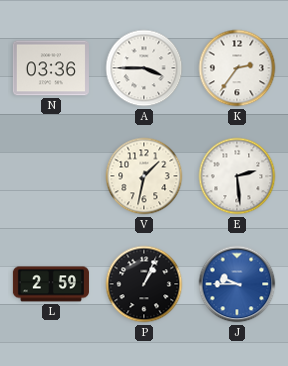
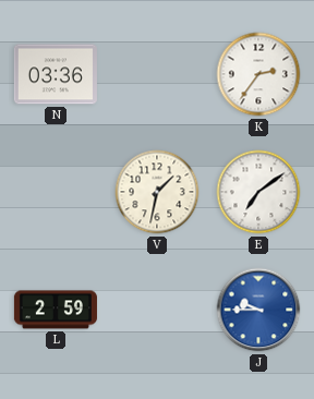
A: 3:45 -> none (144, 68)
E: 2:29 -> 7:09 (258, 192)
P: 1:04 -> none (144, 284)
